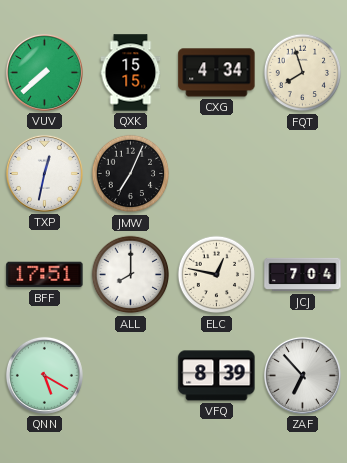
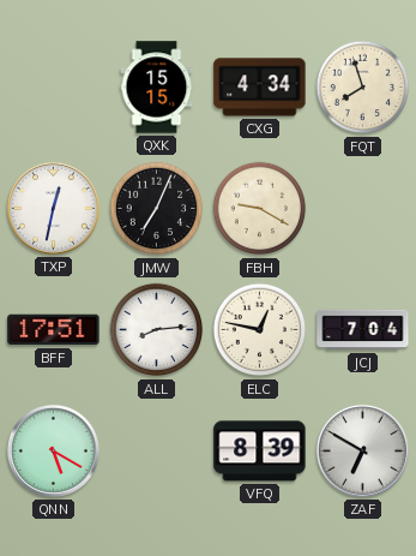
VUV: 7:38 -> none (44, 72)
FBH: none -> 9:20 (260, 209)
ALL: 8:00 -> 8:14 (157, 330)
ZAF: 6:53 -> 6:50 (362, 450)
